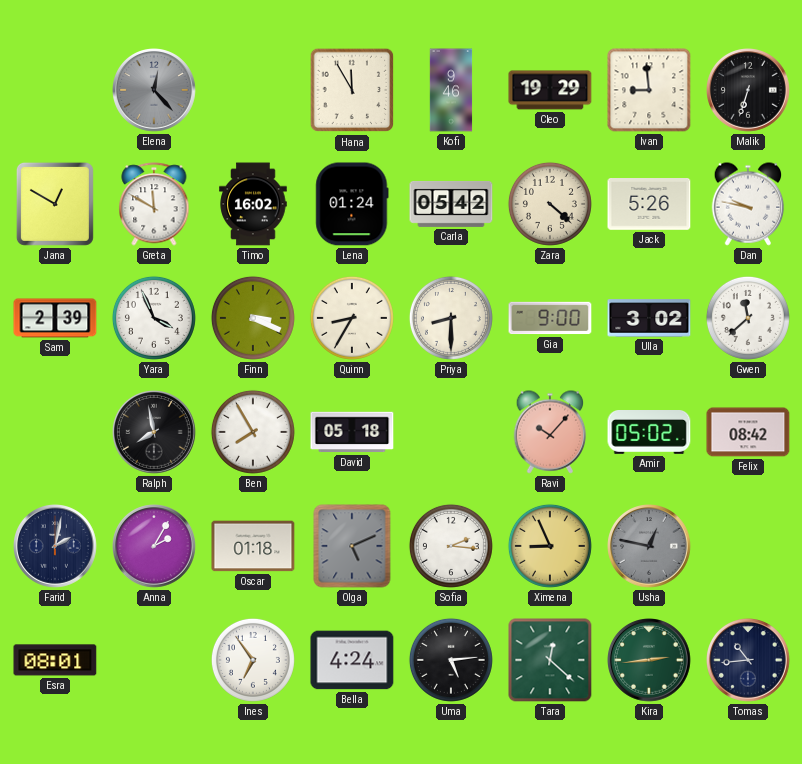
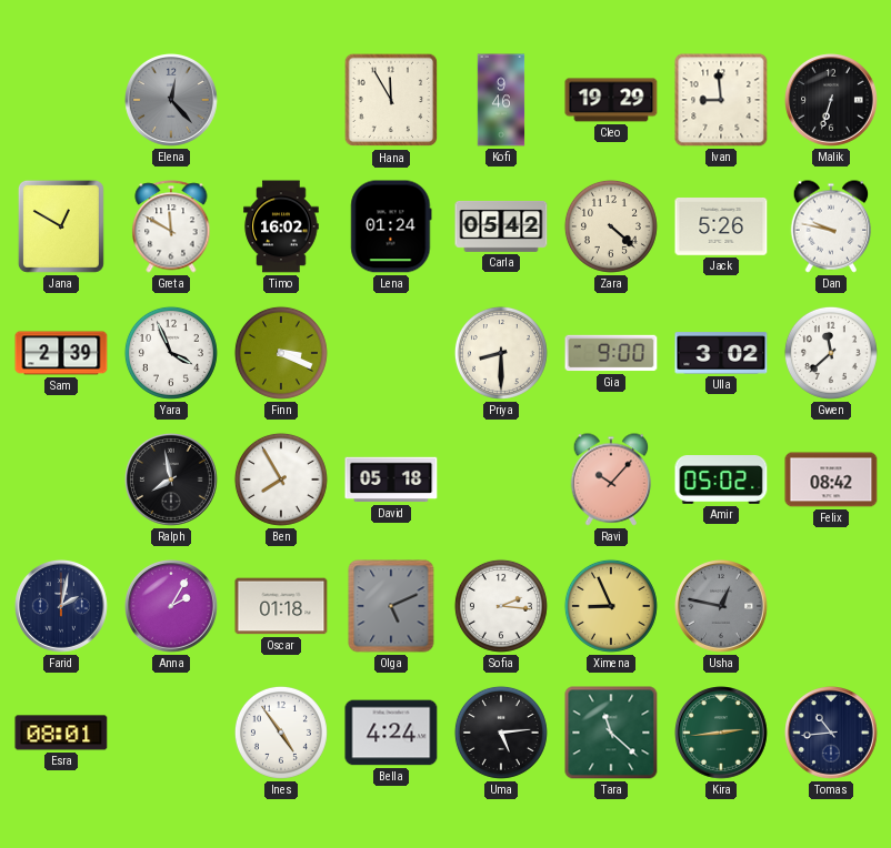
Quinn: 8:35 -> none (352, 318)
Ines: 6:54 -> 4:54 (281, 733)
Tara: 12:22 -> 11:22 (611, 733)
